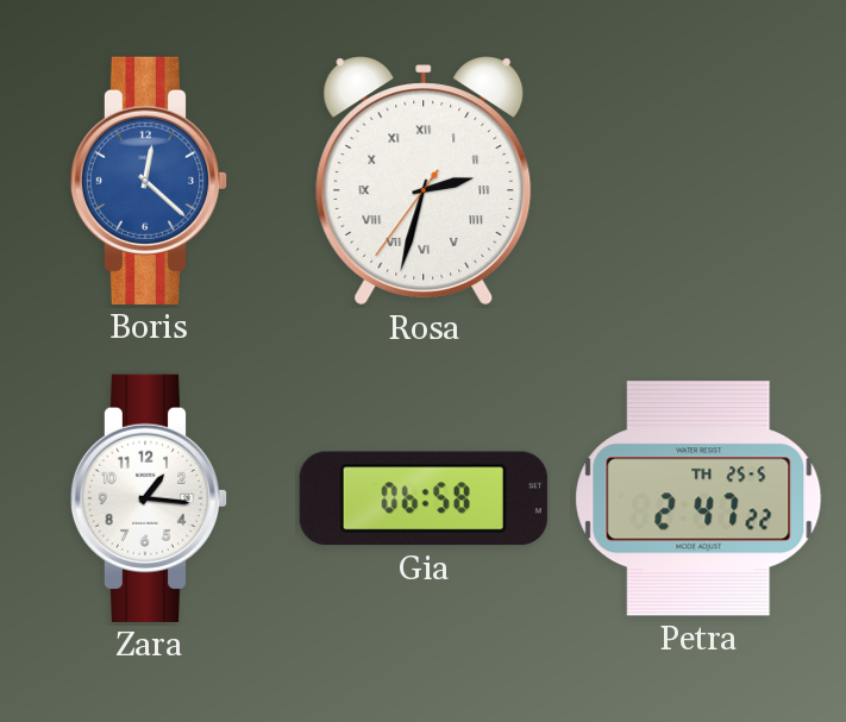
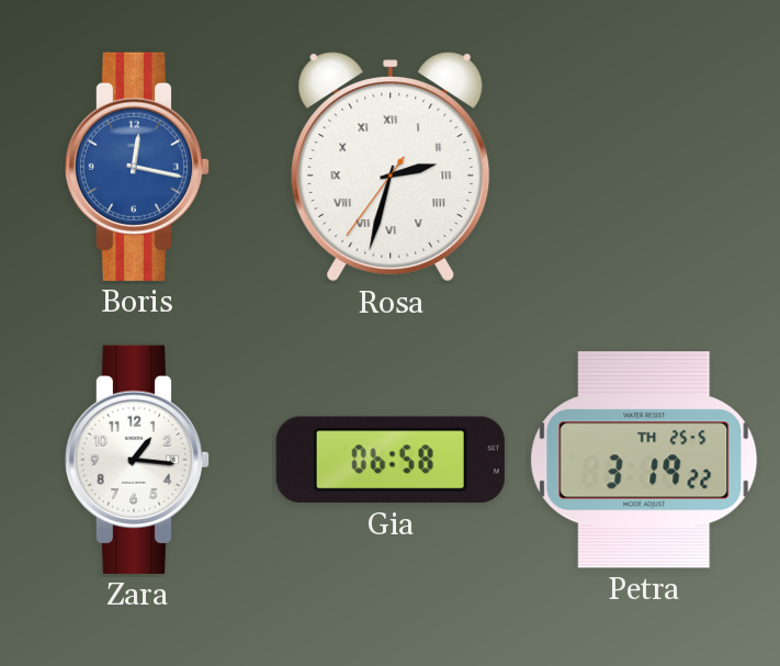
Boris: 12:22 -> 12:17 (137, 167)
Petra: 2:47 -> 3:19 (644, 460)
